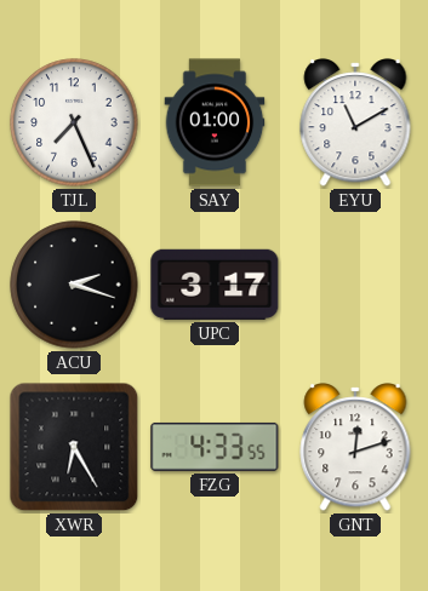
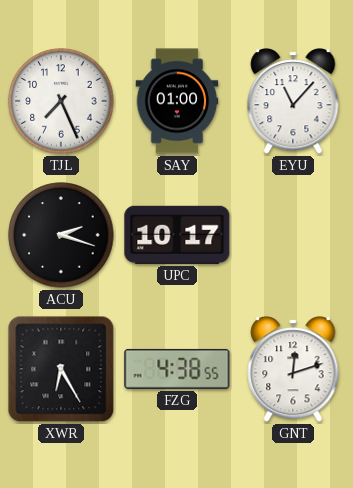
EYU: 11:10 -> 11:07 (293, 101)
UPC: 3:17 -> 10:17 (177, 235)
FZG: 4:33 -> 4:38 (177, 369)
